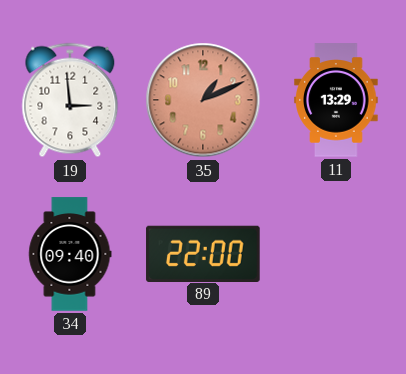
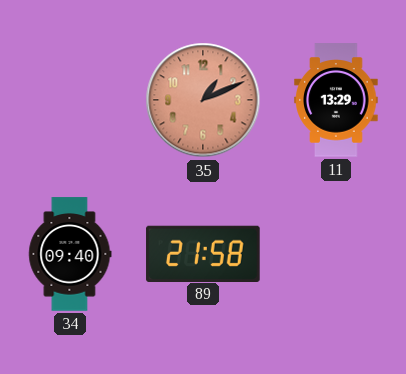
19: 2:59 -> none (70, 100)
89: 22:00 -> 21:58 (203, 253)
